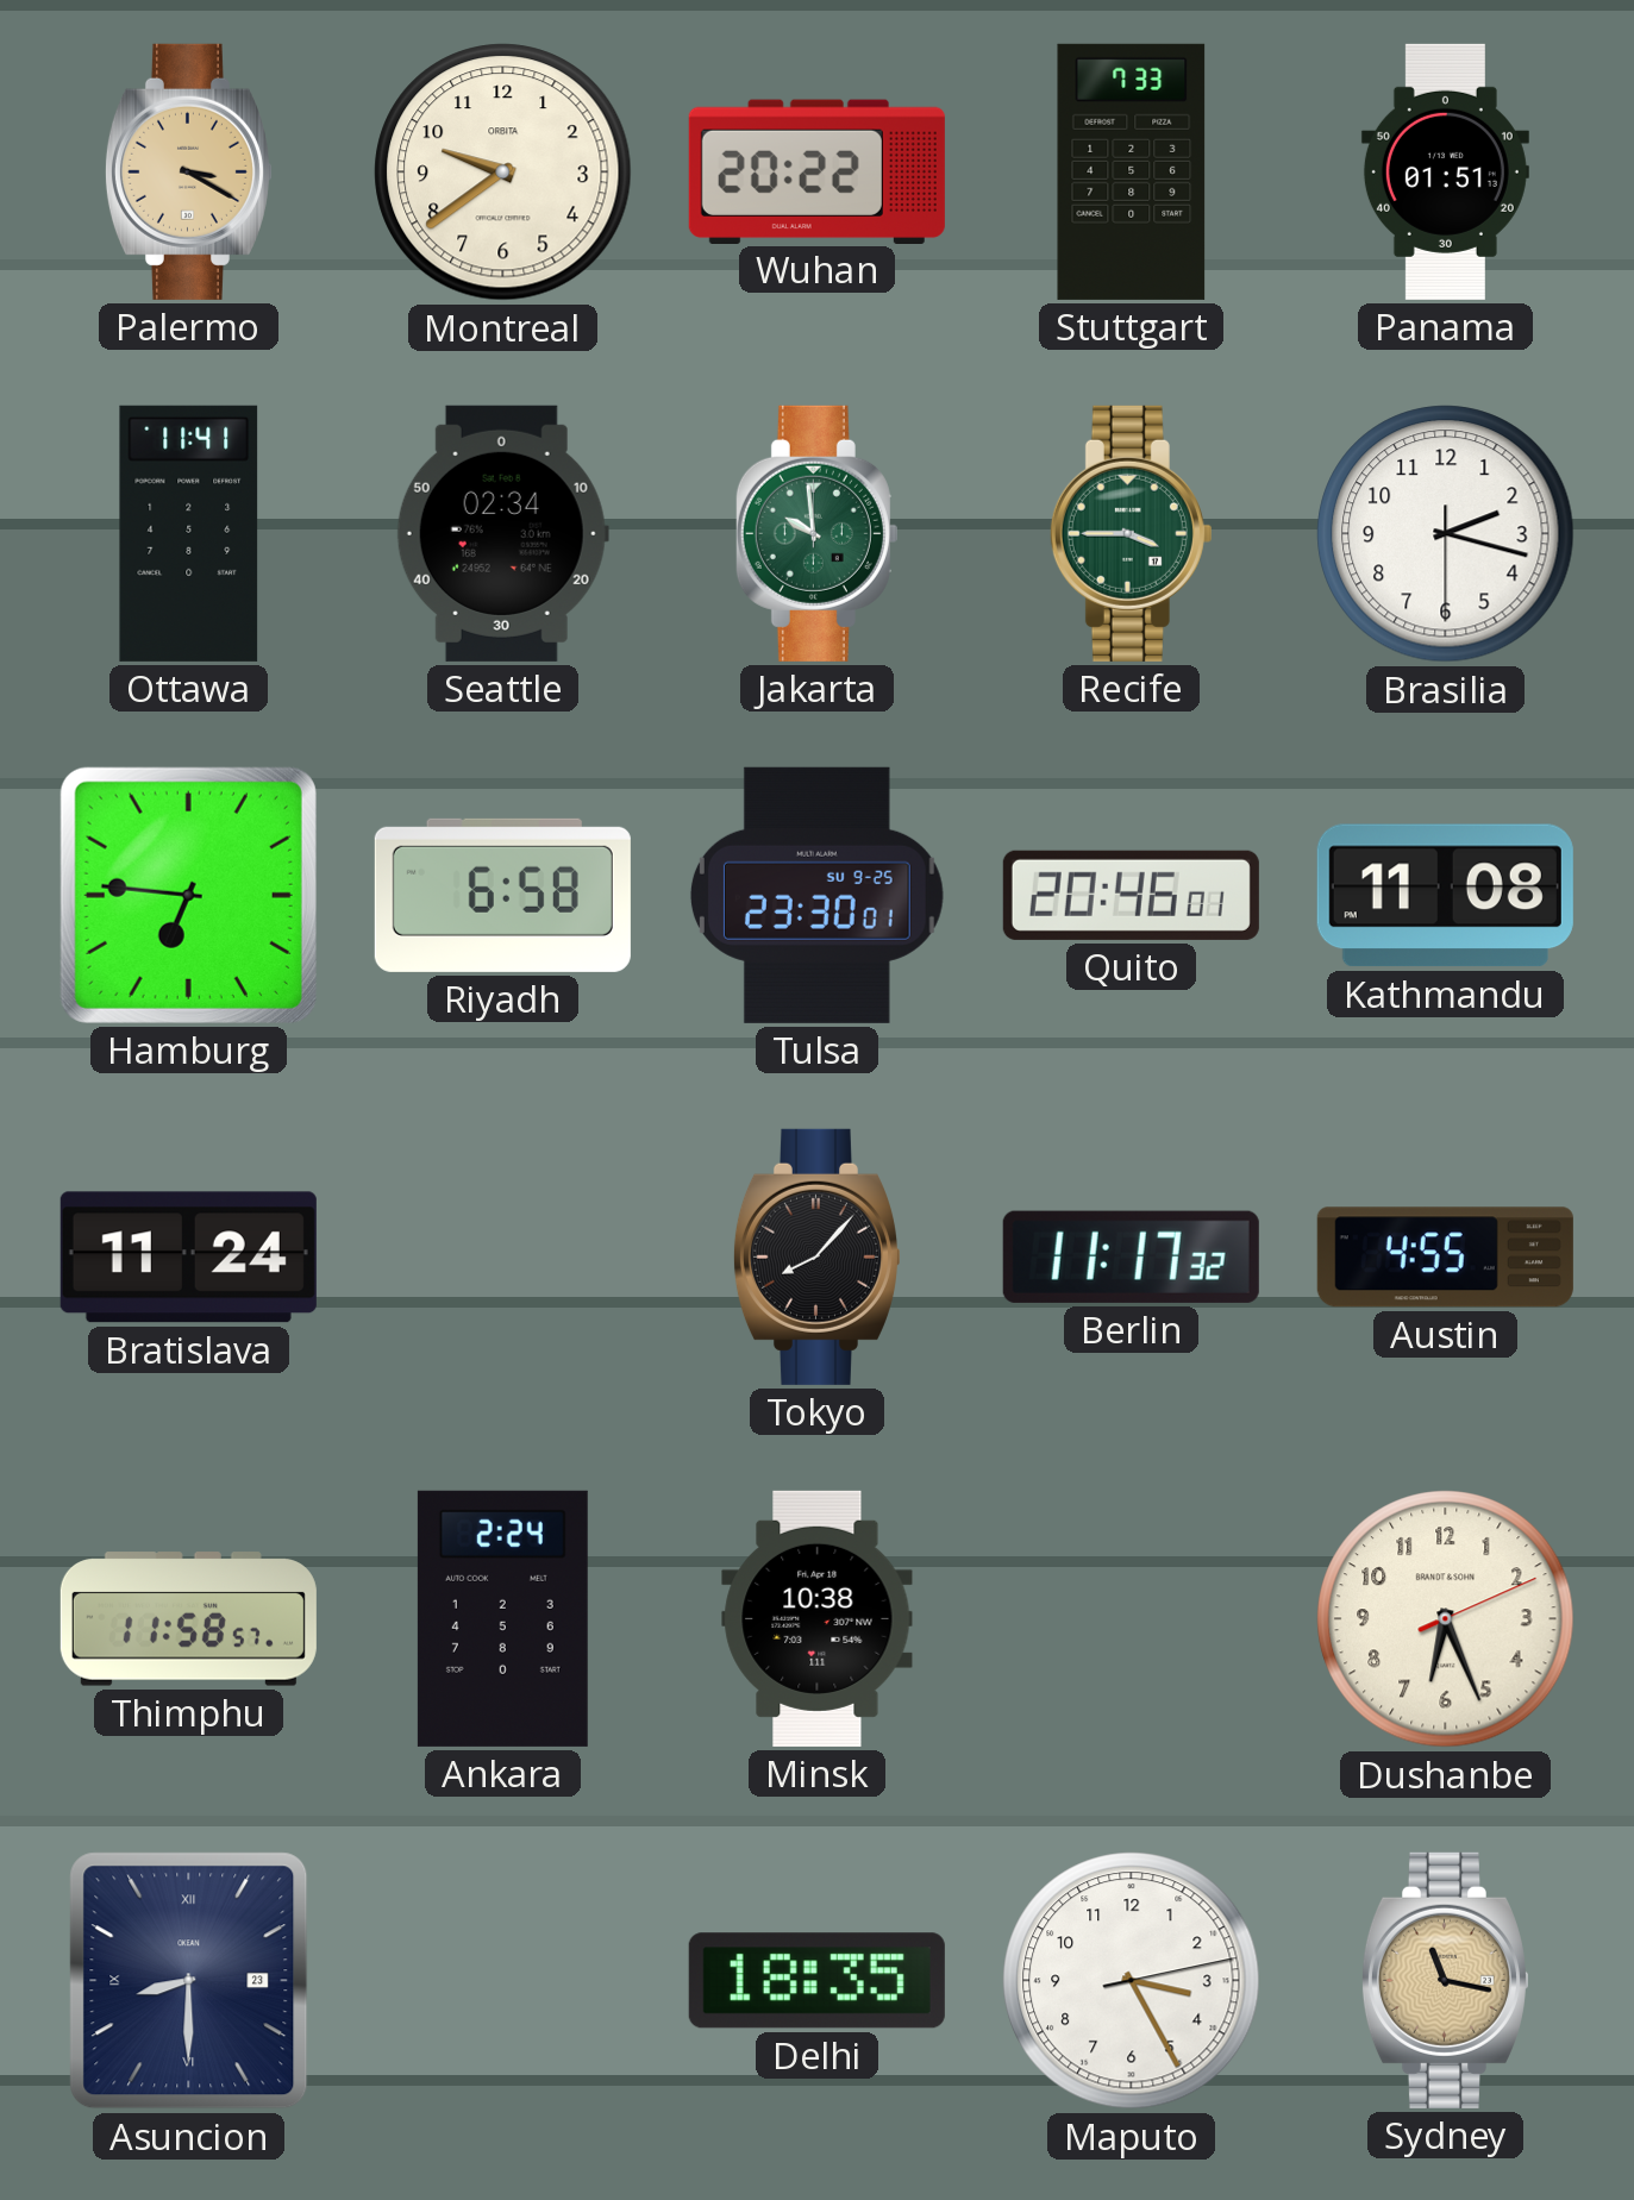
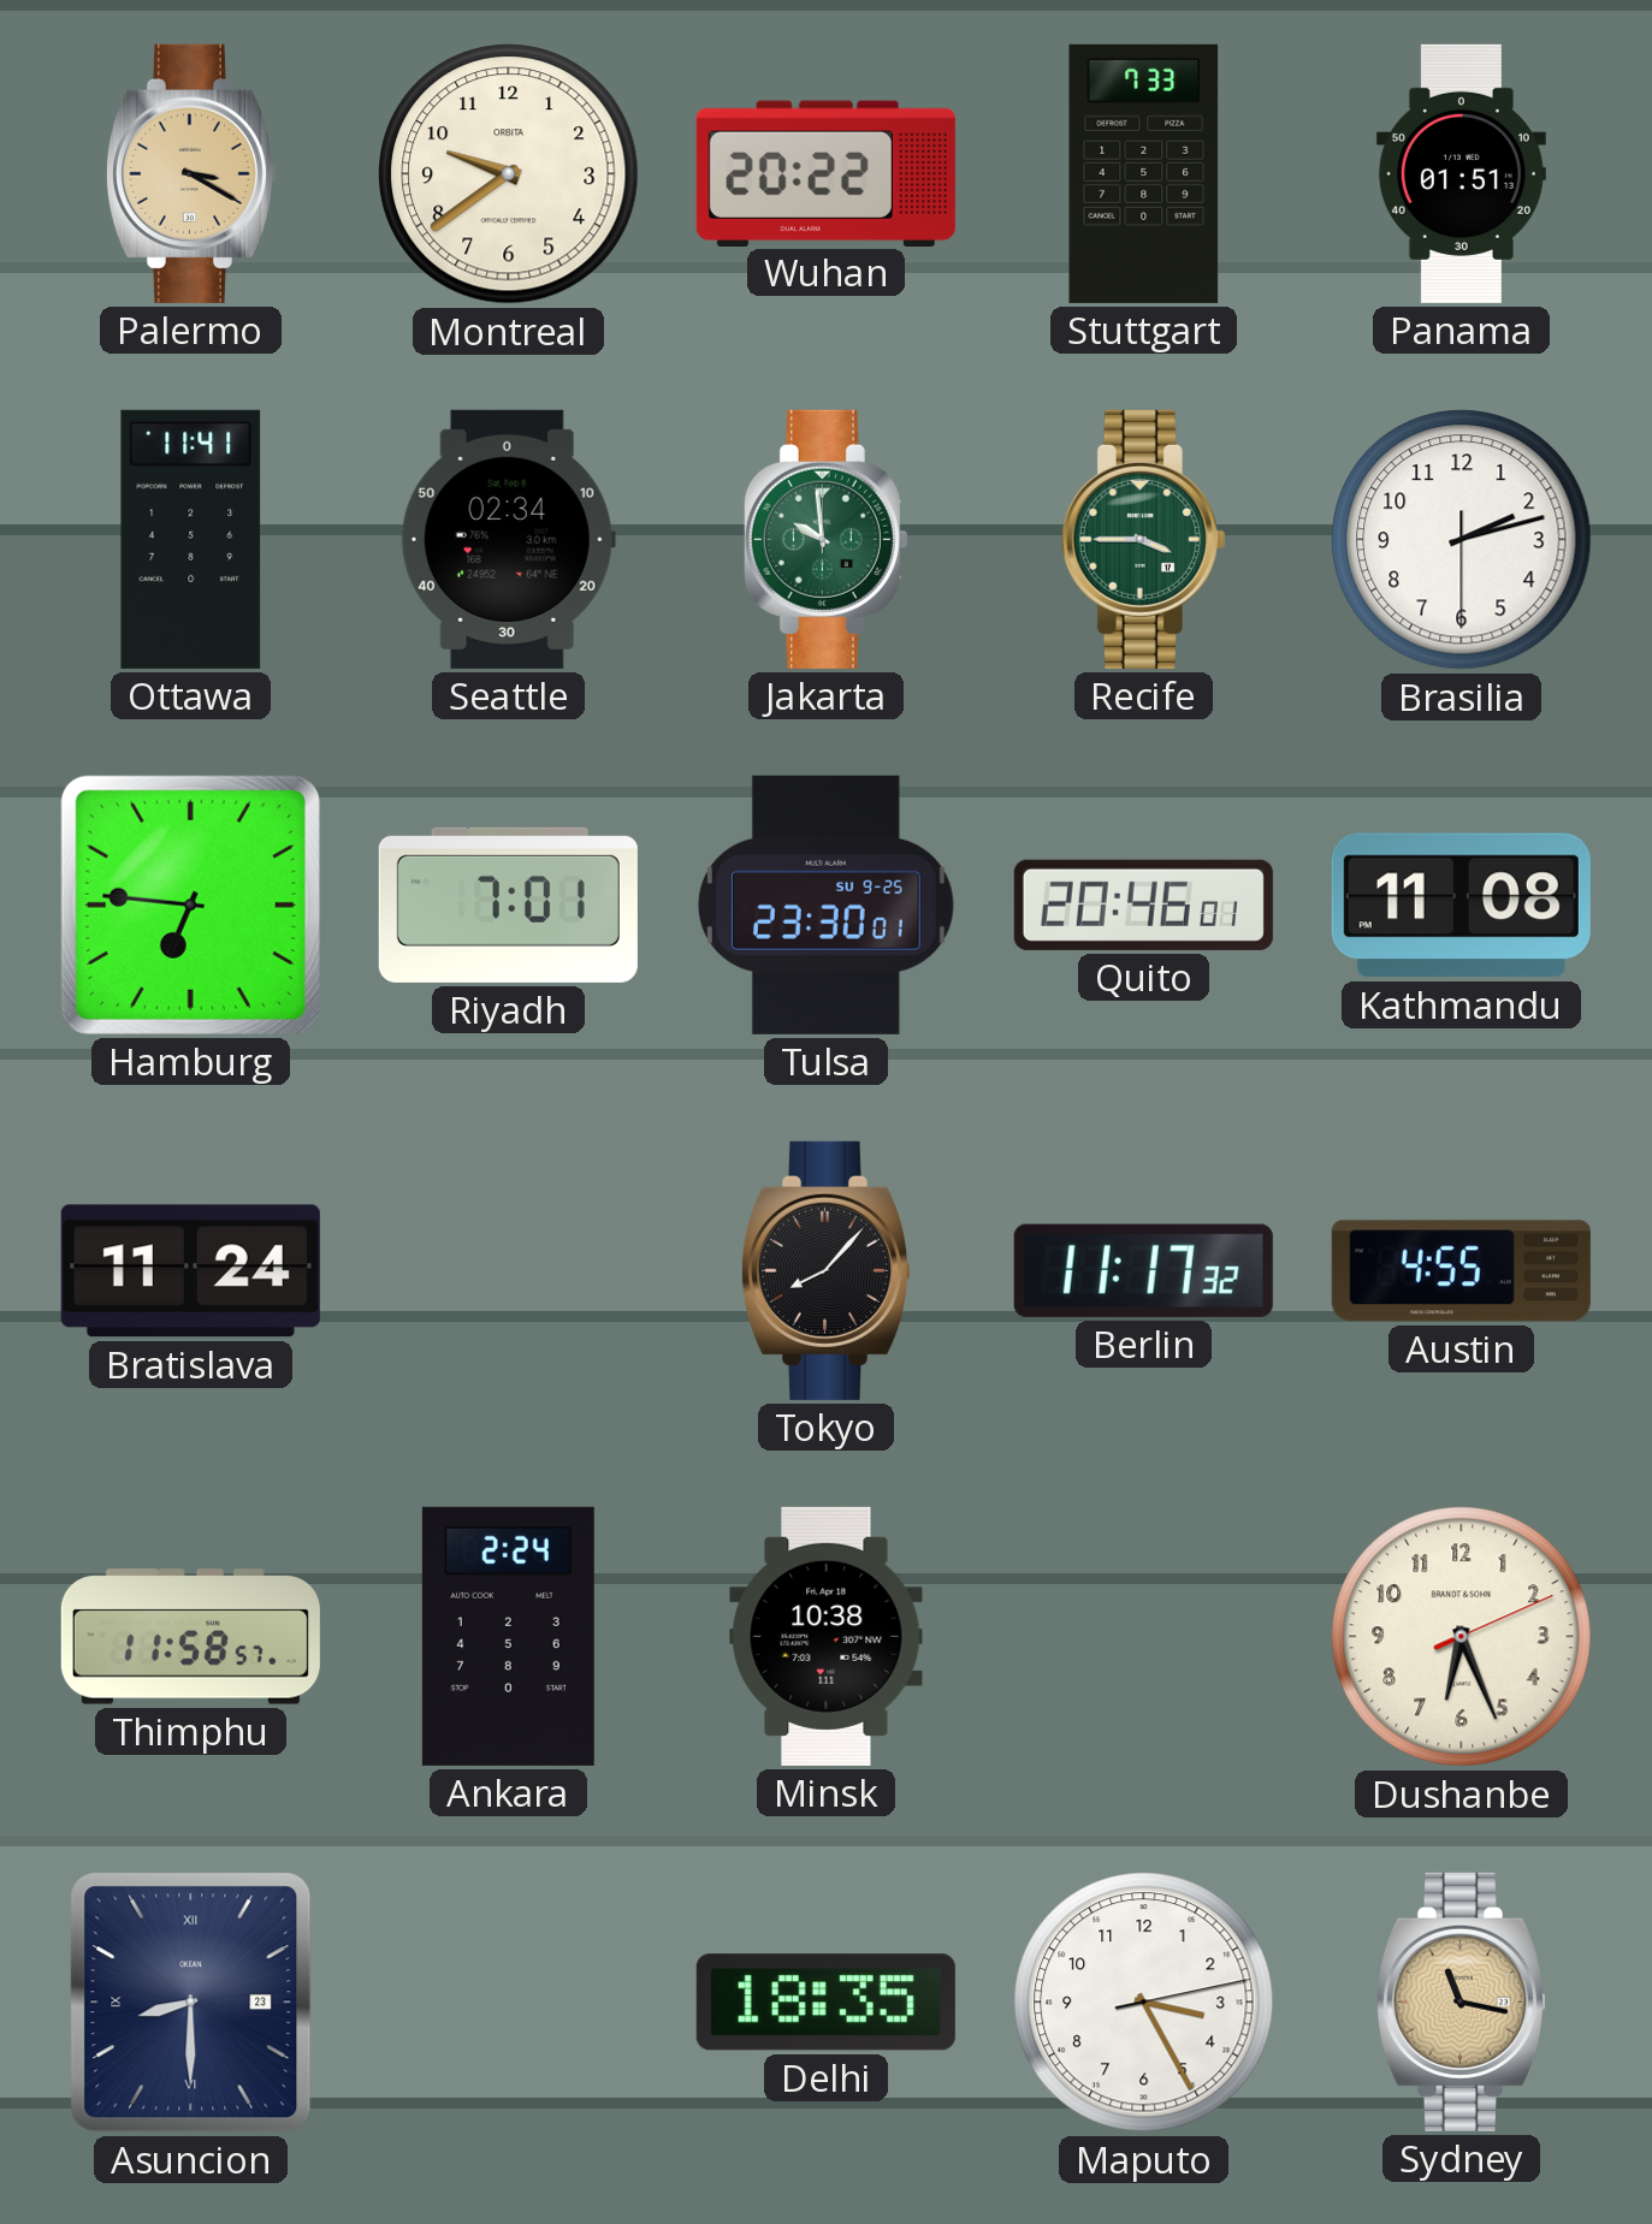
Brasilia: 2:17 -> 2:12 (1462, 540)
Riyadh: 6:58 -> 7:01 (508, 905)
